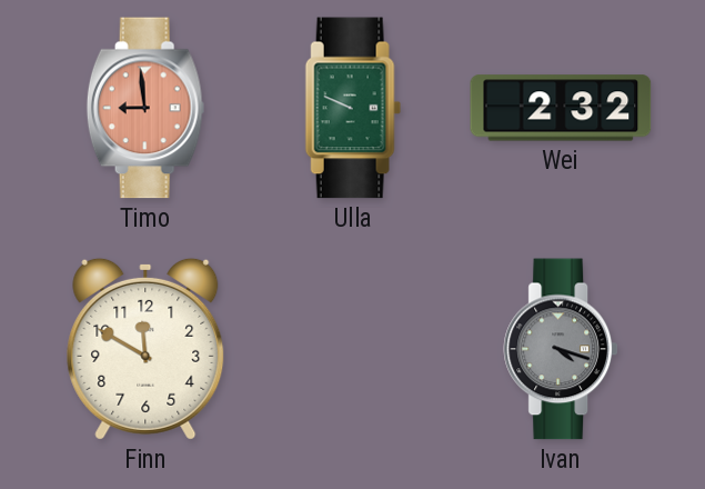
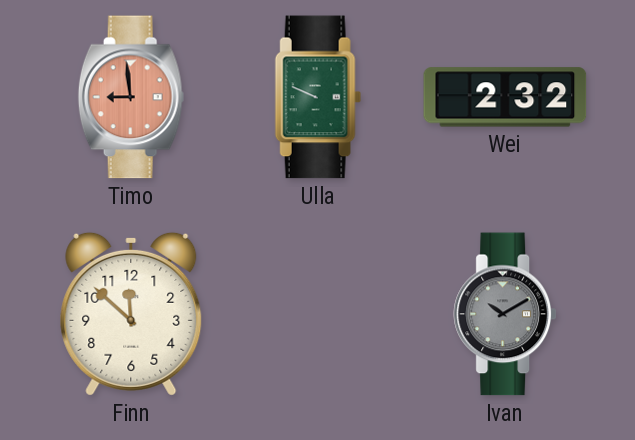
Finn: 11:50 -> 11:52 (131, 314)
Ivan: 4:18 -> 10:10 (505, 314)
